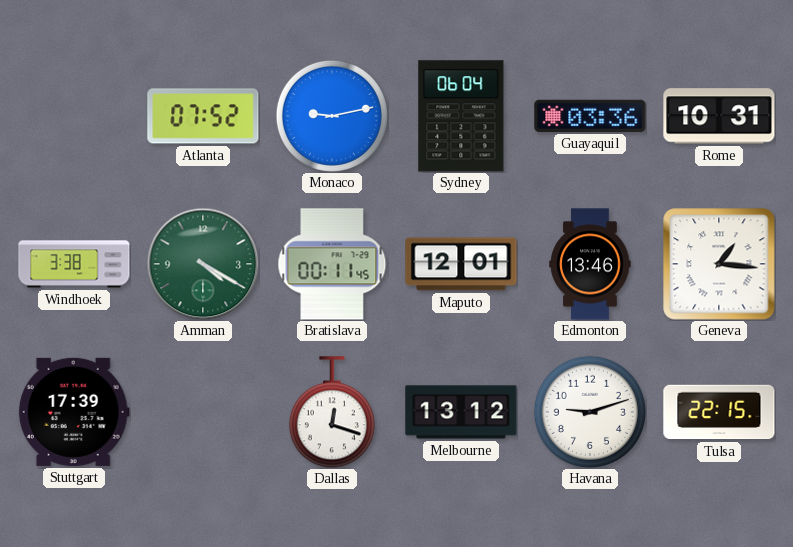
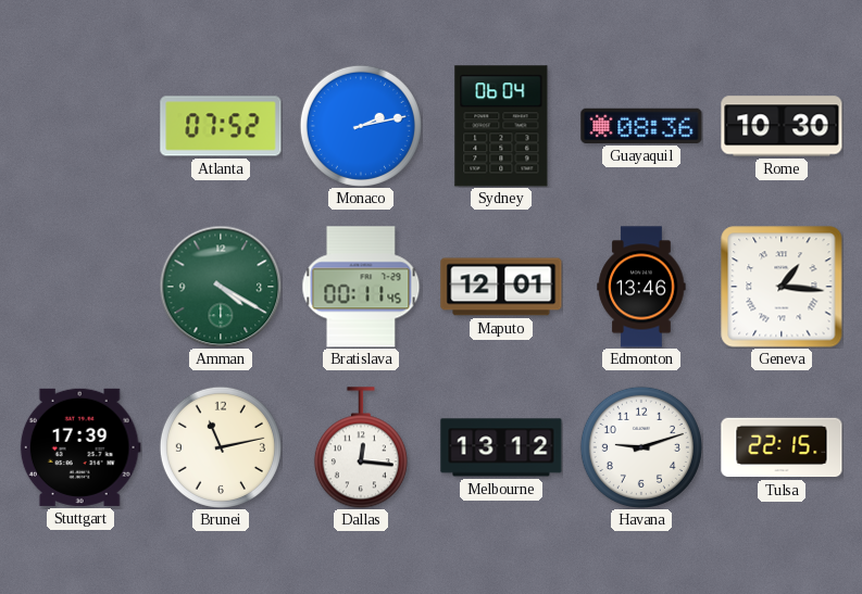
Monaco: 9:13 -> 2:13 (361, 126)
Guayaquil: 03:36 -> 08:36 (641, 126)
Rome: 10:31 -> 10:30 (782, 126)
Windhoek: 3:38 -> none (74, 264)
Brunei: none -> 11:13 (221, 447)
Dallas: 12:18 -> 12:16 (361, 447)
